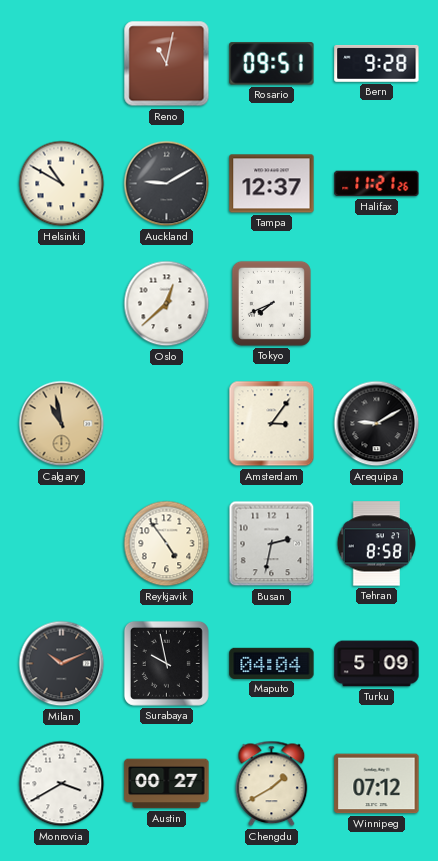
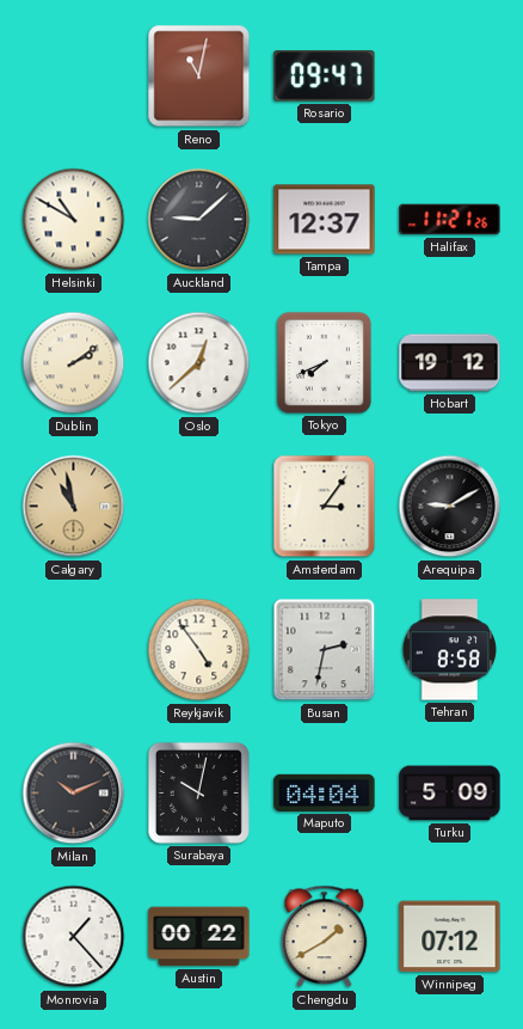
Rosario: 09:51 -> 09:47 (325, 76)
Bern: 9:28 -> none (377, 63)
Auckland: 9:10 -> 9:08 (199, 220)
Dublin: none -> 2:09 (74, 363)
Hobart: none -> 19:12 (450, 363)
Surabaya: 9:58 -> 10:02 (198, 792)
Monrovia: 3:40 -> 1:23 (74, 937)
Austin: 00:27 -> 00:22 (199, 937)
